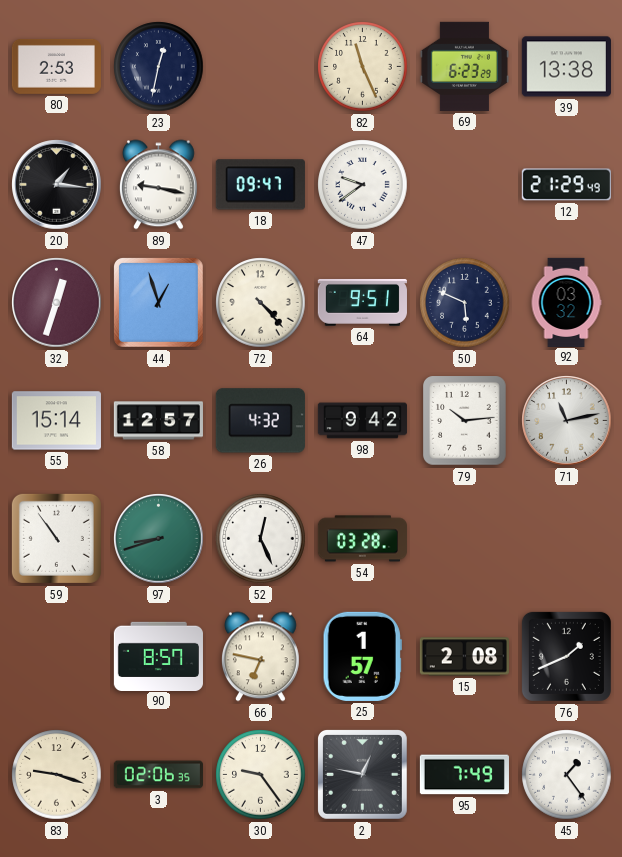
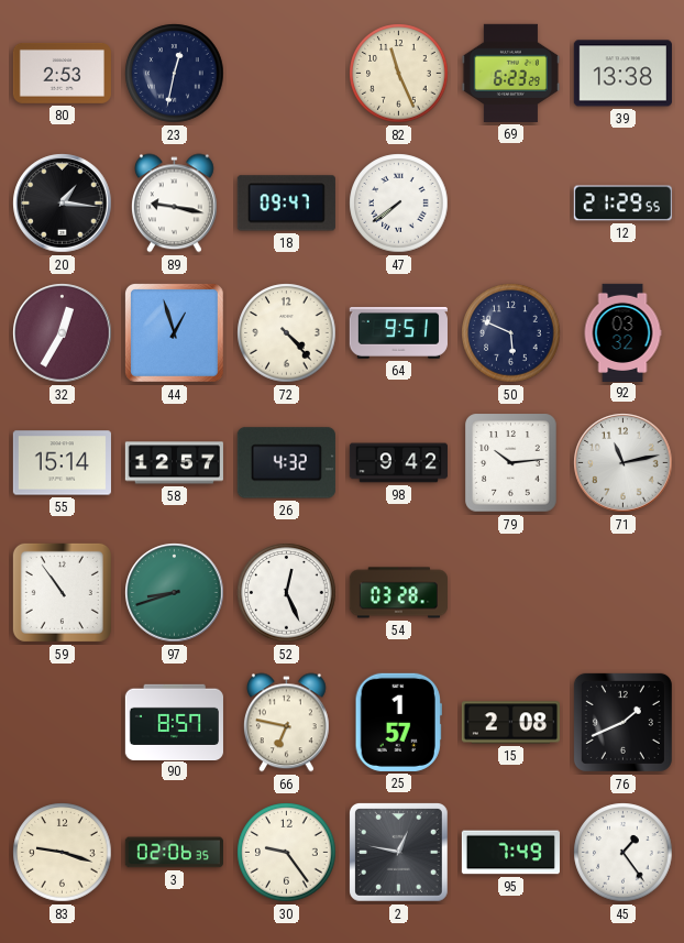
47: 9:39 -> 7:39 (399, 204)
12: 21:29:49 -> 21:29:55 (622, 204)
32: 12:33 -> 12:35 (63, 333)
